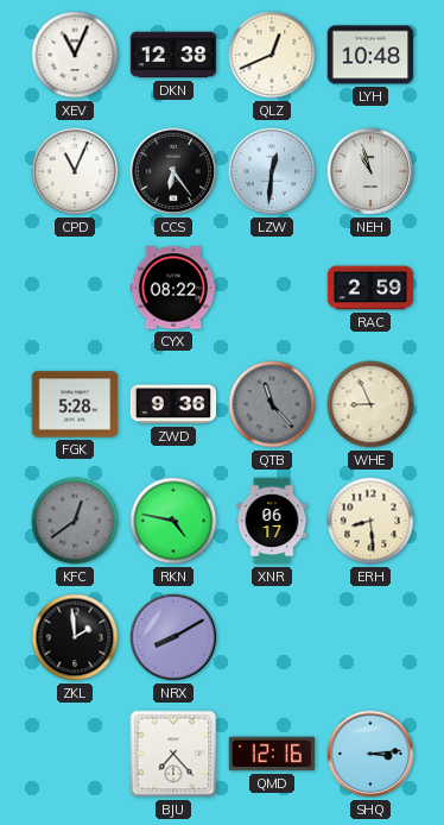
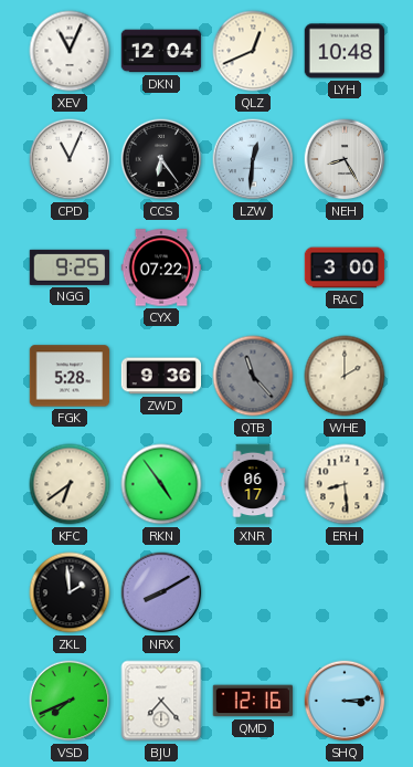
DKN: 12:38 -> 12:04 (161, 51)
NEH: 10:57 -> 8:25 (345, 159)
NGG: none -> 9:25 (68, 267)
CYX: 08:22 -> 07:22 (161, 267)
RAC: 2:59 -> 3:00 (345, 267)
WHE: 8:56 -> 2:00 (345, 376)
KFC: 12:39 -> 6:39 (70, 484)
KFC dial: grey -> cream (70, 484)
RKN: 4:47 -> 4:54 (161, 484)
VSD: none -> 7:41 (70, 701)
